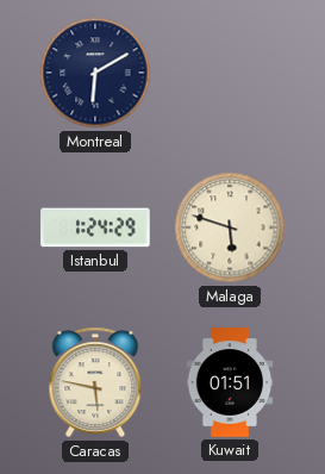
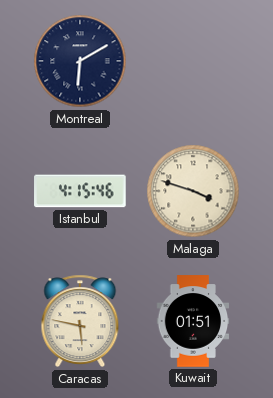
Istanbul: 1:24 -> 4:15 (80, 191)
Malaga: 5:48 -> 3:48 (193, 191)
